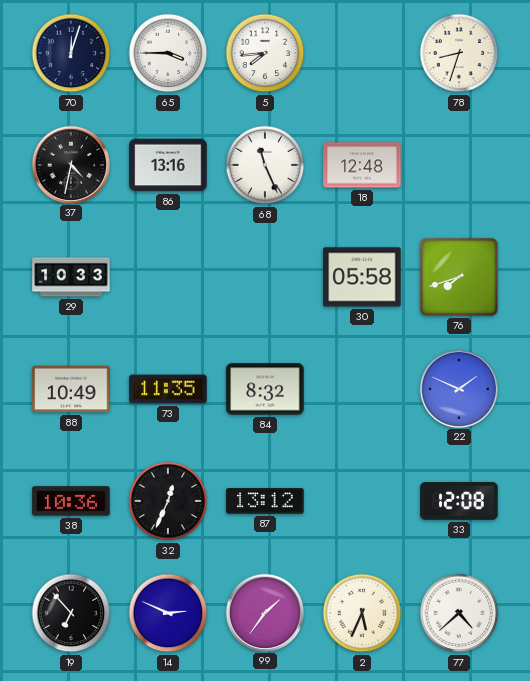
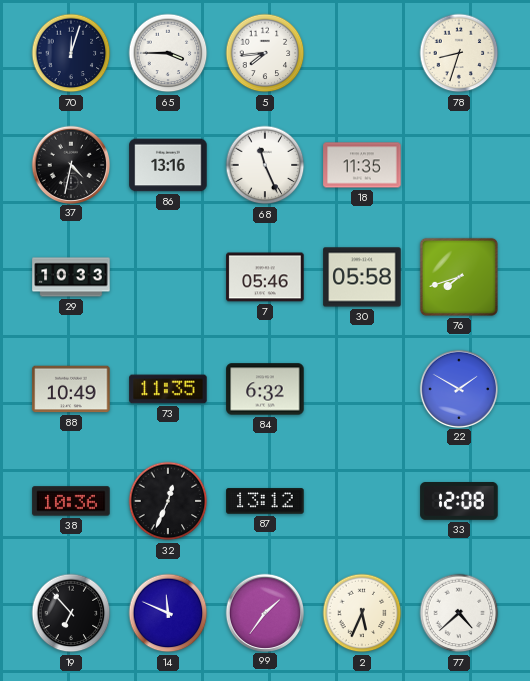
18: 12:48 -> 11:35 (362, 165)
7: none -> 05:46 (265, 277)
84: 8:32 -> 6:32 (265, 389)
22: 1:49 -> 1:50 (458, 388)
14: 2:49 -> 11:49 (168, 613)
